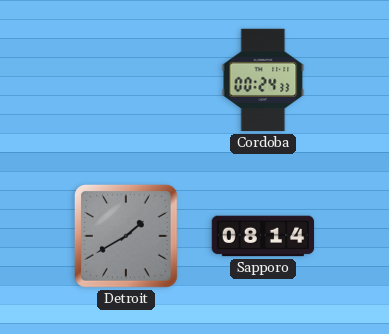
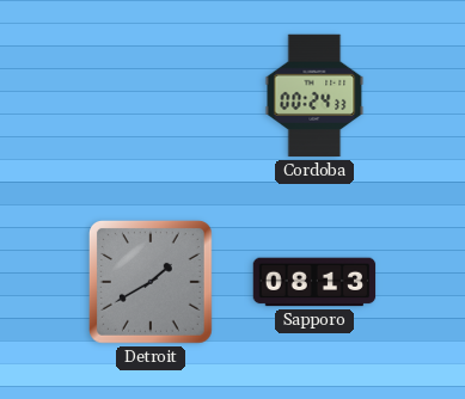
Sapporo: 08:14 -> 08:13 (314, 282)
